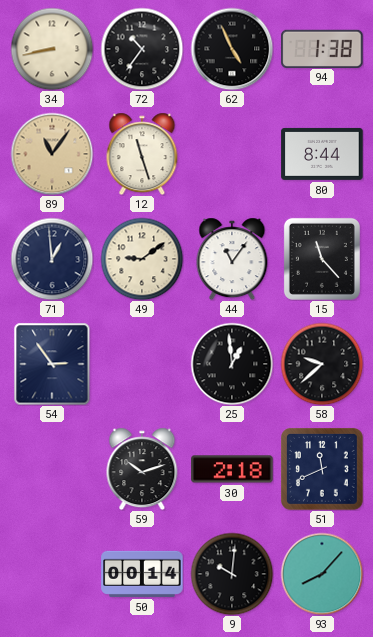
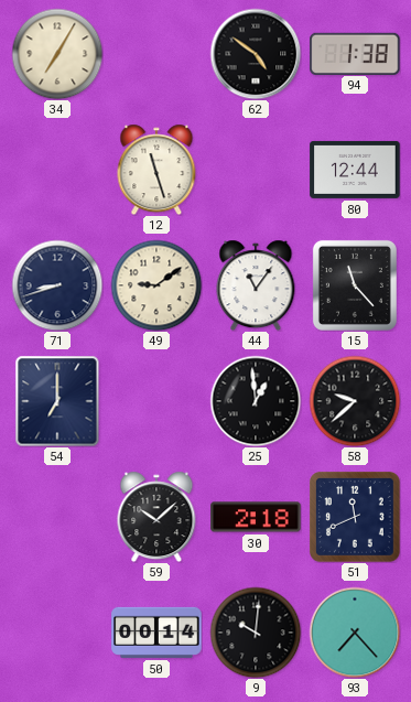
34: 8:43 -> 7:05 (57, 54)
72: 10:36 -> none (142, 49)
62: 4:56 -> 4:51 (256, 54)
89: 11:06 -> none (52, 154)
80: 8:44 -> 12:44 (355, 170)
71: 12:59 -> 8:42 (57, 285)
54: 2:54 -> 7:00 (57, 401)
59: 10:12 -> 10:08 (156, 517)
93: 8:07 -> 7:23 (355, 633)
